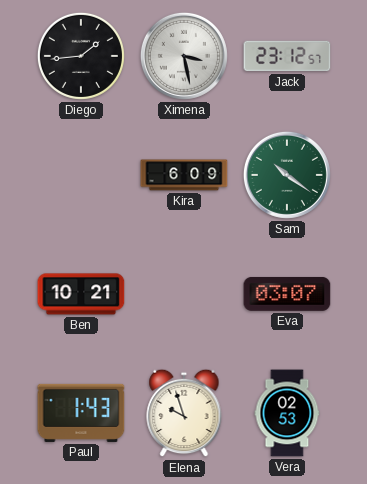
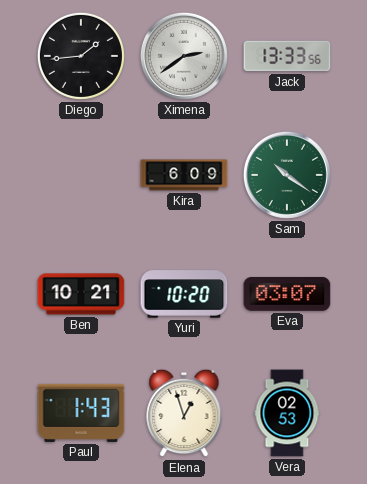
Ximena: 3:28 -> 2:39 (184, 56)
Jack: 23:12 -> 13:33 (287, 56)
Yuri: none -> 10:20 (184, 294)
Elena: 9:57 -> 12:57 (184, 413)
